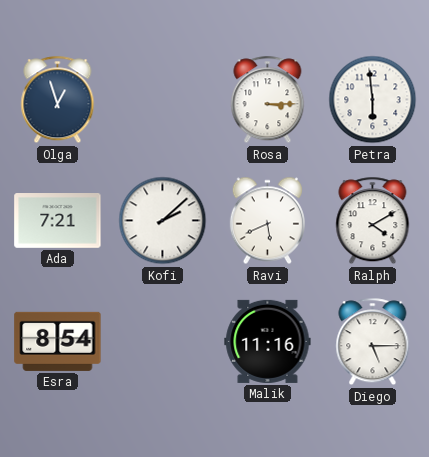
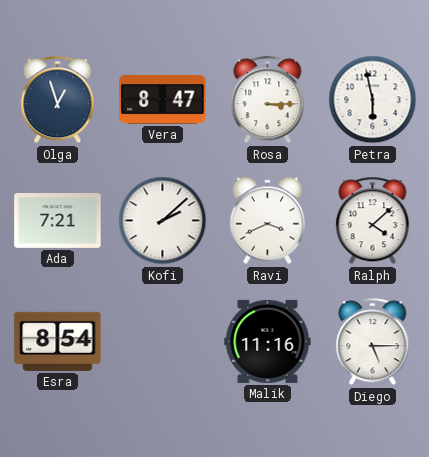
Vera: none -> 8:47 (163, 99)
Petra: 5:59 -> 5:58 (373, 100)
Ravi: 5:41 -> 3:41 (267, 221)
Ralph: 4:10 -> 4:08 (373, 221)
